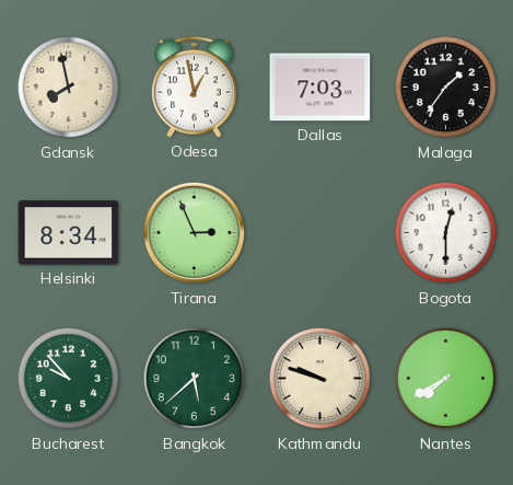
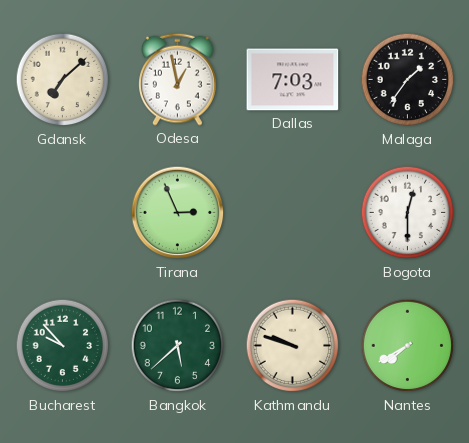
Gdansk: 7:58 -> 7:08 (63, 80)
Helsinki: 8:34 -> none (69, 233)
